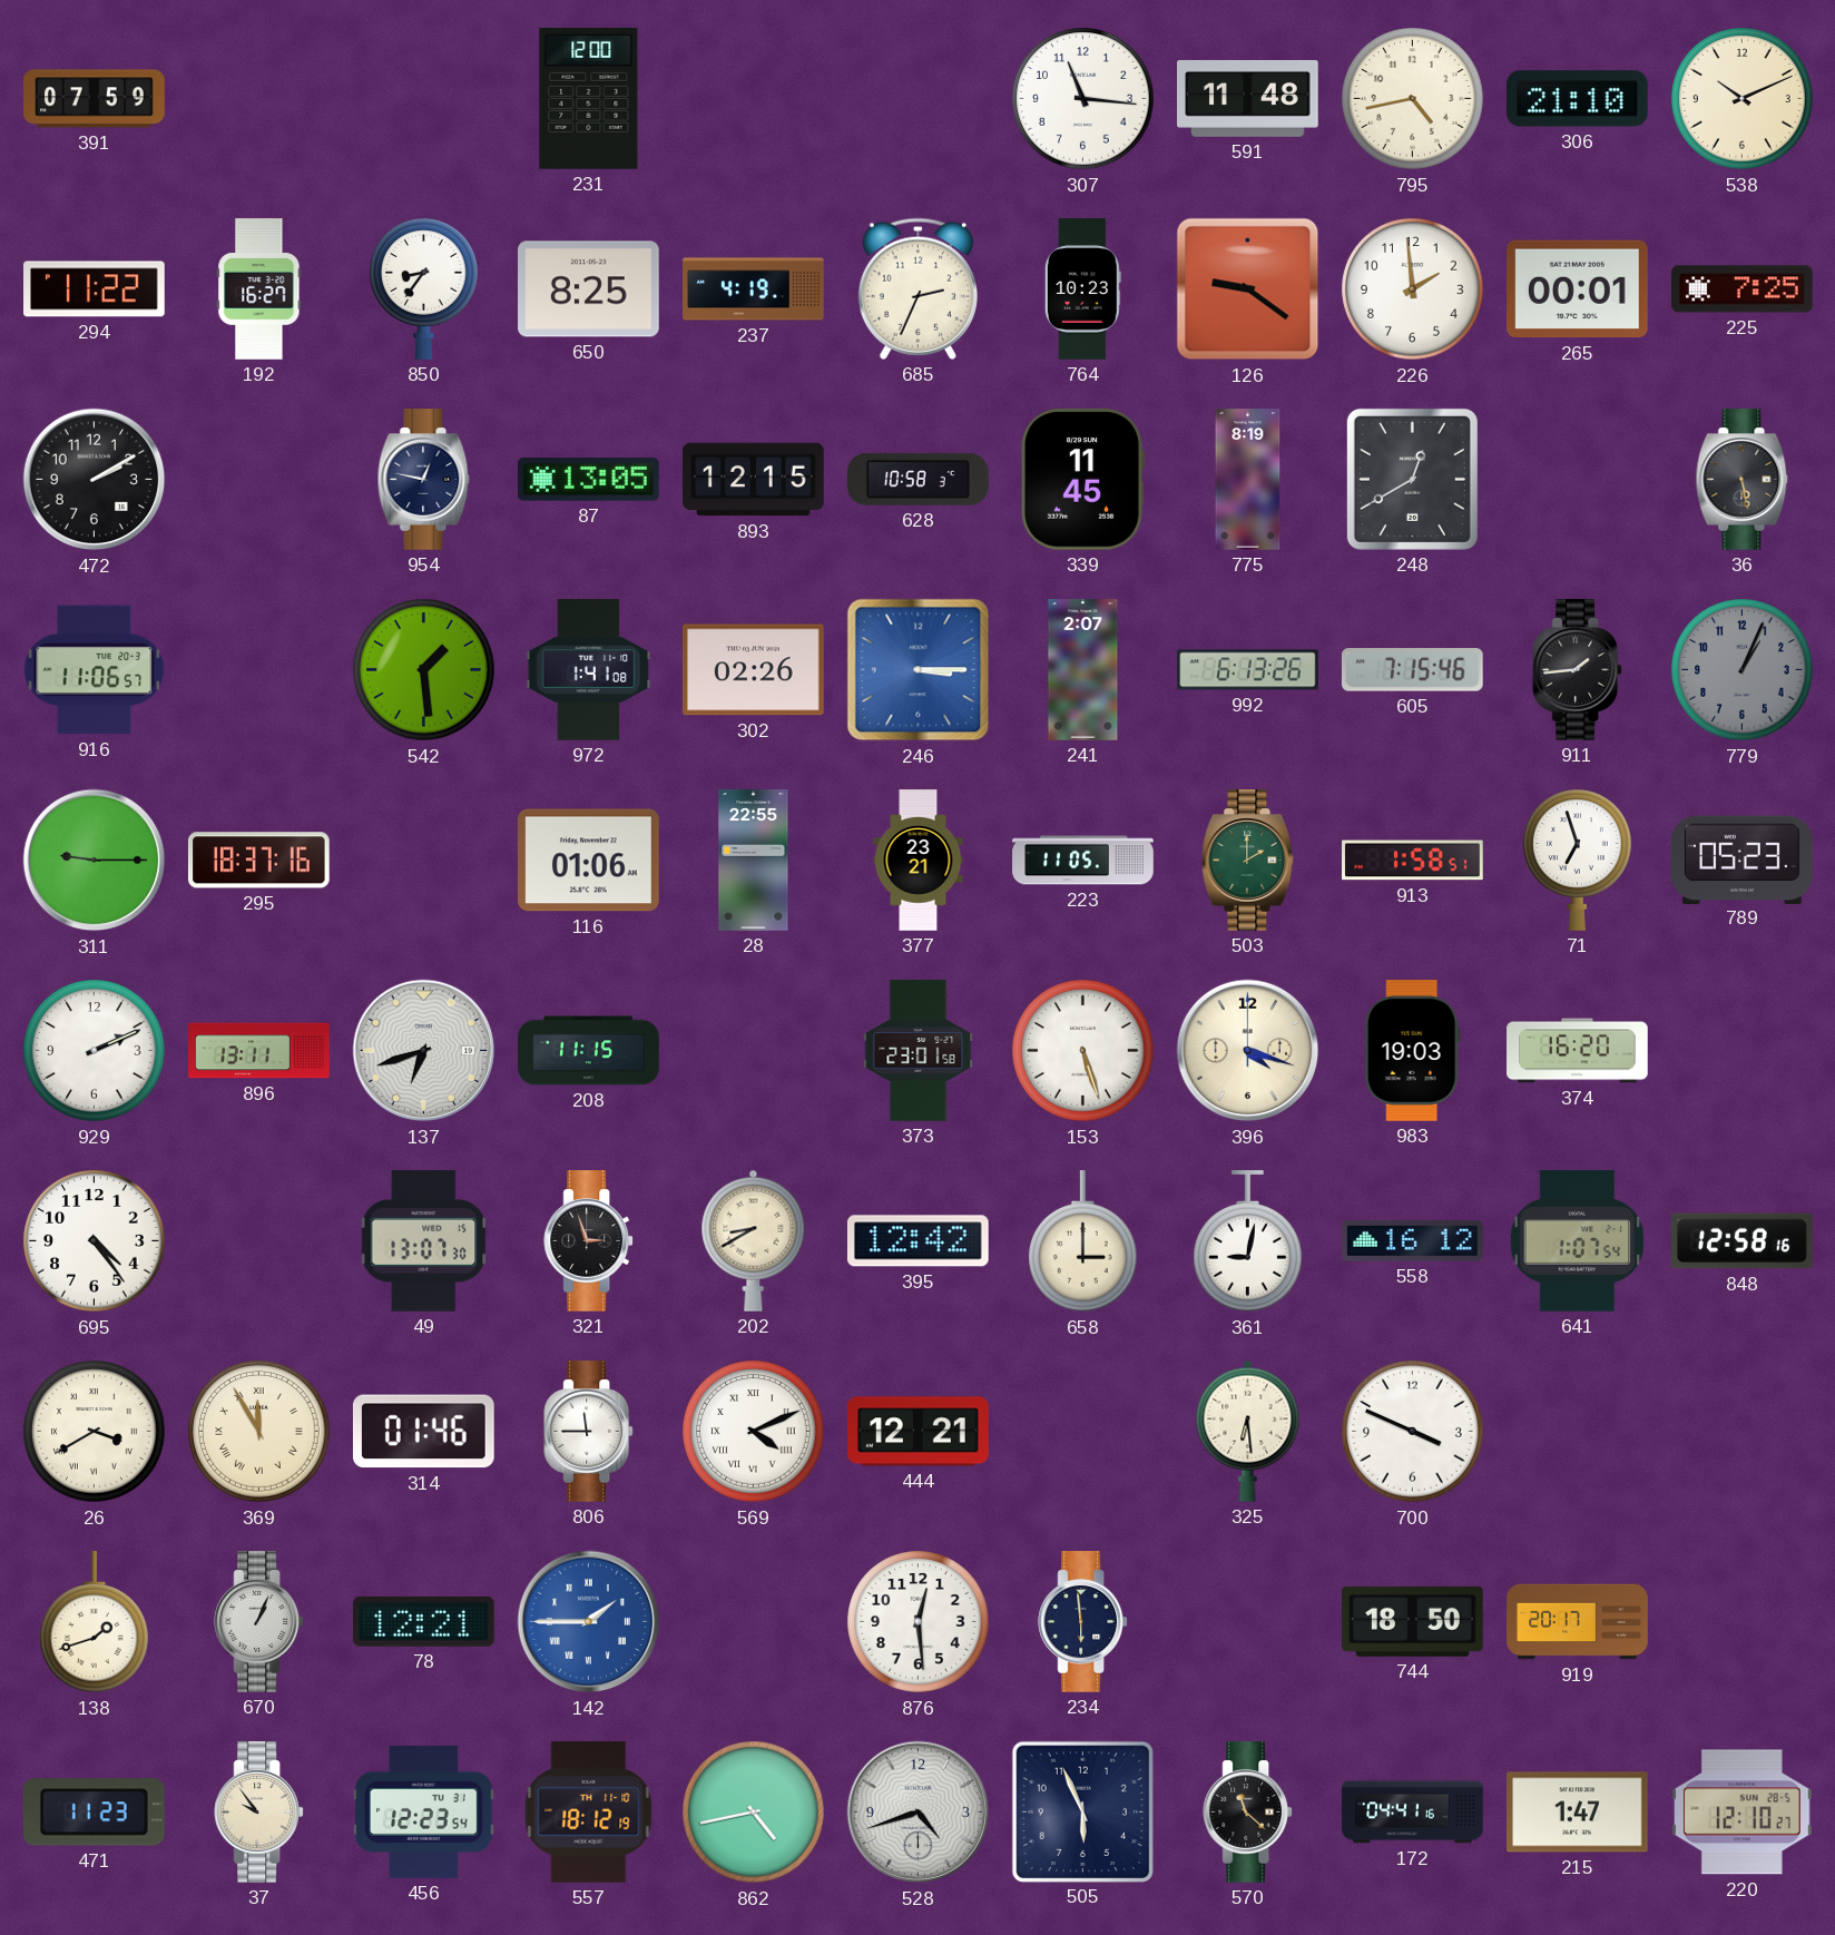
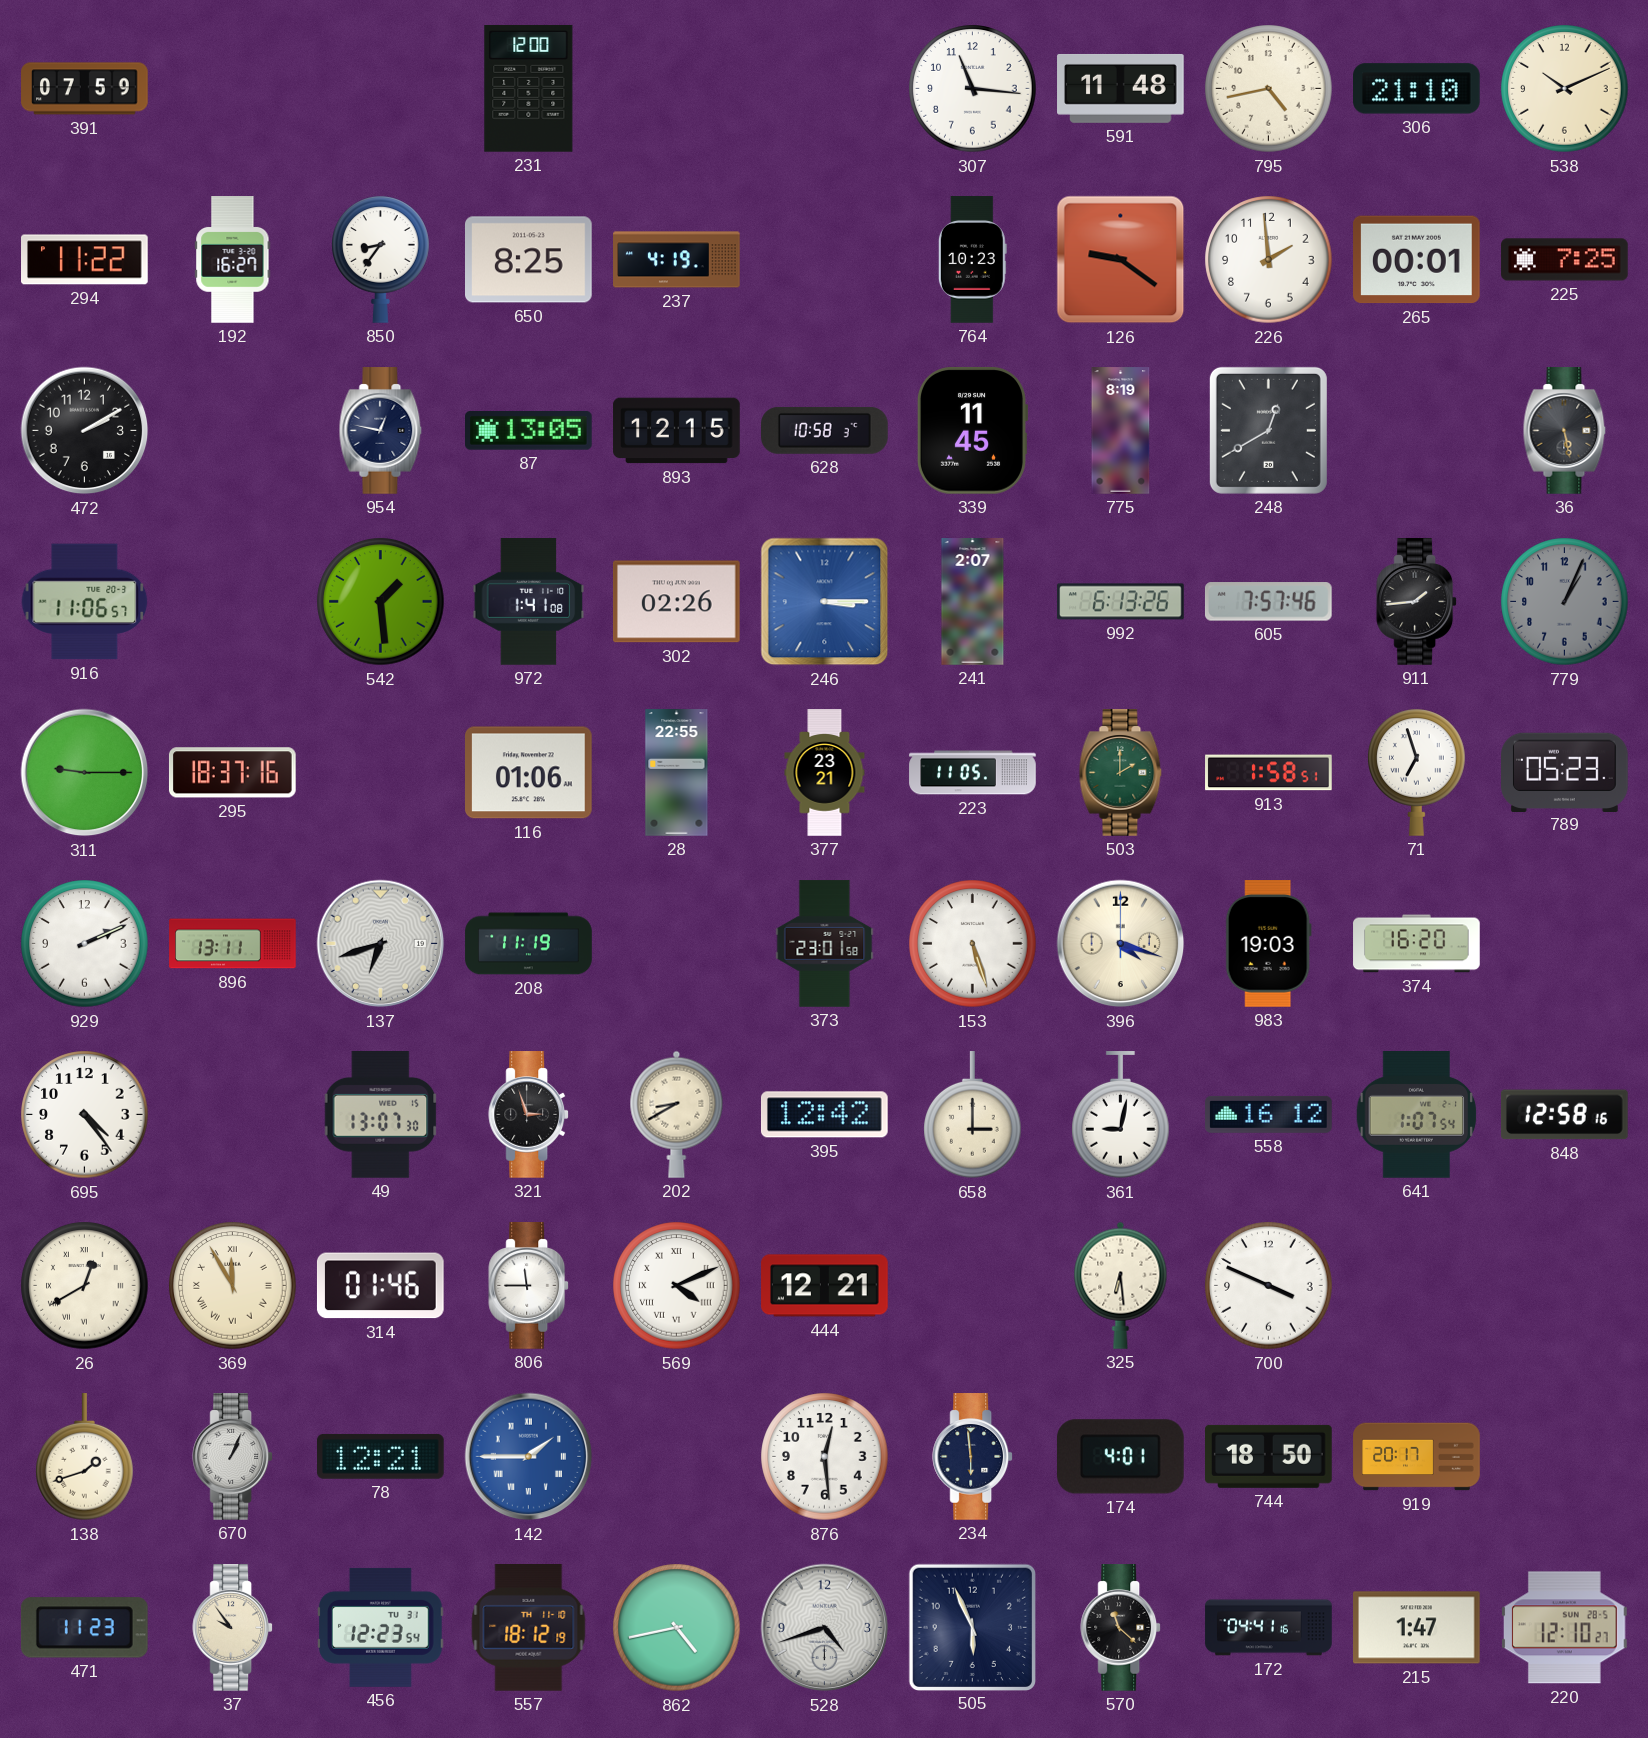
685: 2:34 -> none (918, 288)
605: 7:15 -> 7:57 (1268, 602)
208: 11:15 -> 11:19 (529, 944)
26: 3:40 -> 12:40 (85, 1286)
174: none -> 4:01 (1120, 1457)
